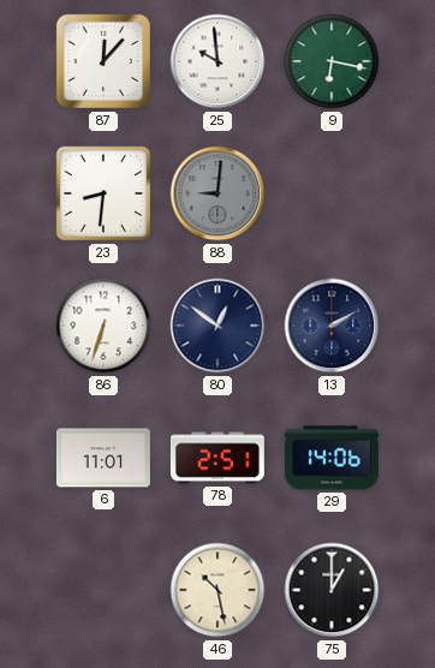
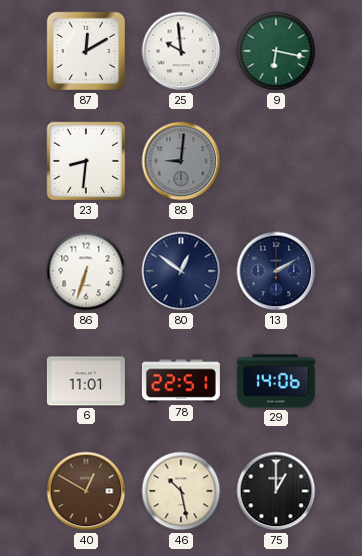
87: 12:07 -> 12:10 (86, 51)
78: 2:51 -> 22:51 (181, 381)
40: none -> 12:50 (86, 491)
